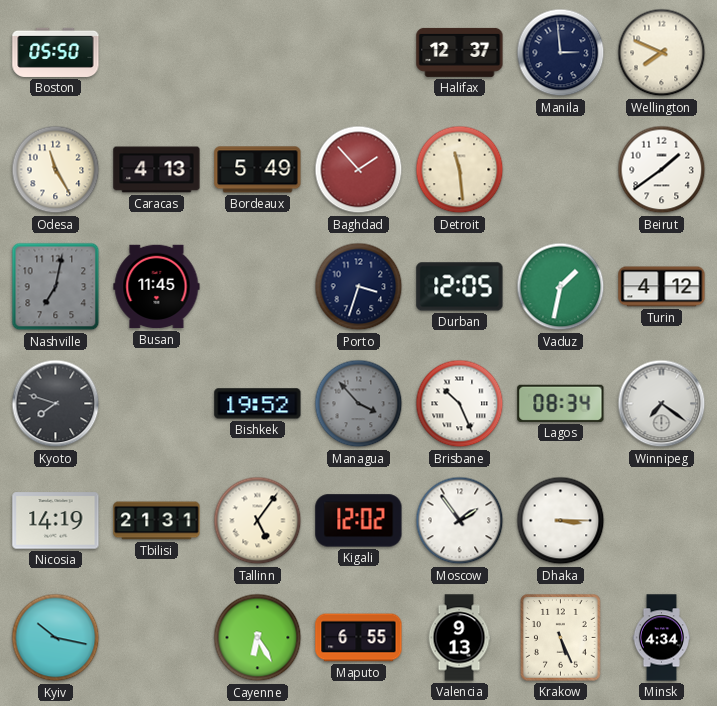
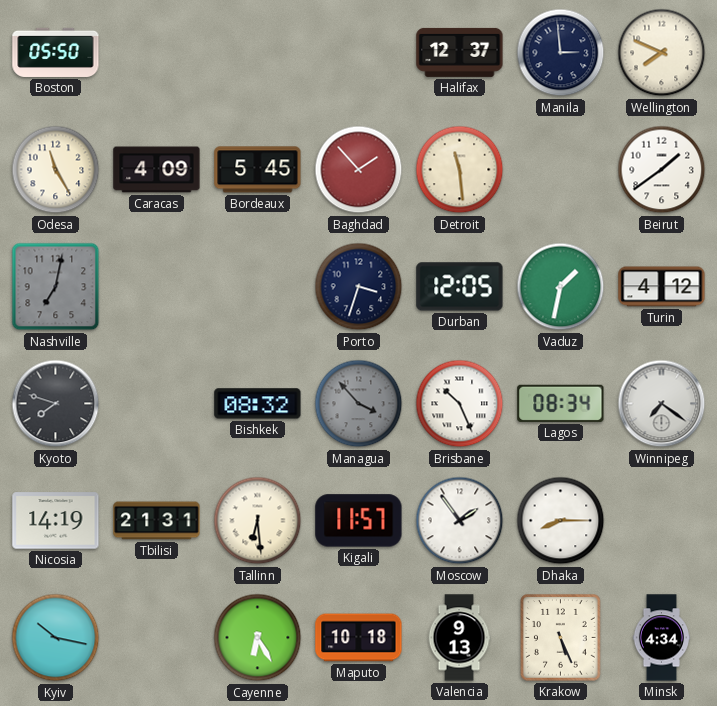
Caracas: 4:13 -> 4:09 (157, 170)
Bordeaux: 5:49 -> 5:45 (258, 170)
Busan: 11:45 -> none (157, 287)
Bishkek: 19:52 -> 08:32 (258, 404)
Tallinn: 5:06 -> 6:29 (258, 521)
Kigali: 12:02 -> 11:57 (359, 521)
Dhaka: 3:15 -> 8:15 (561, 521)
Maputo: 6:55 -> 10:18 (359, 638)
